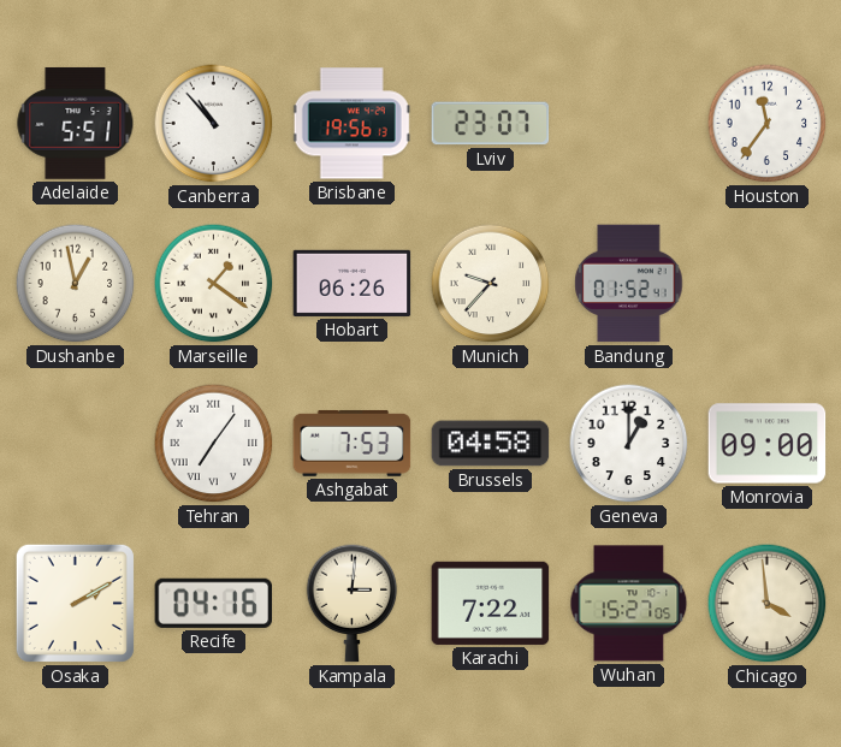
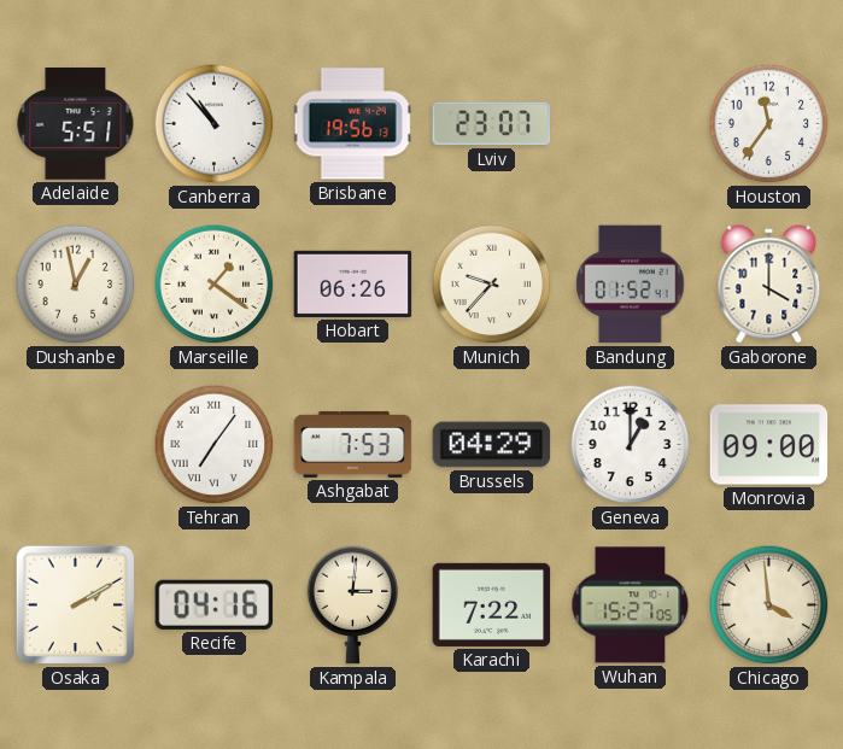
Gaborone: none -> 4:00 (769, 285)
Brussels: 04:58 -> 04:29 (492, 445)
